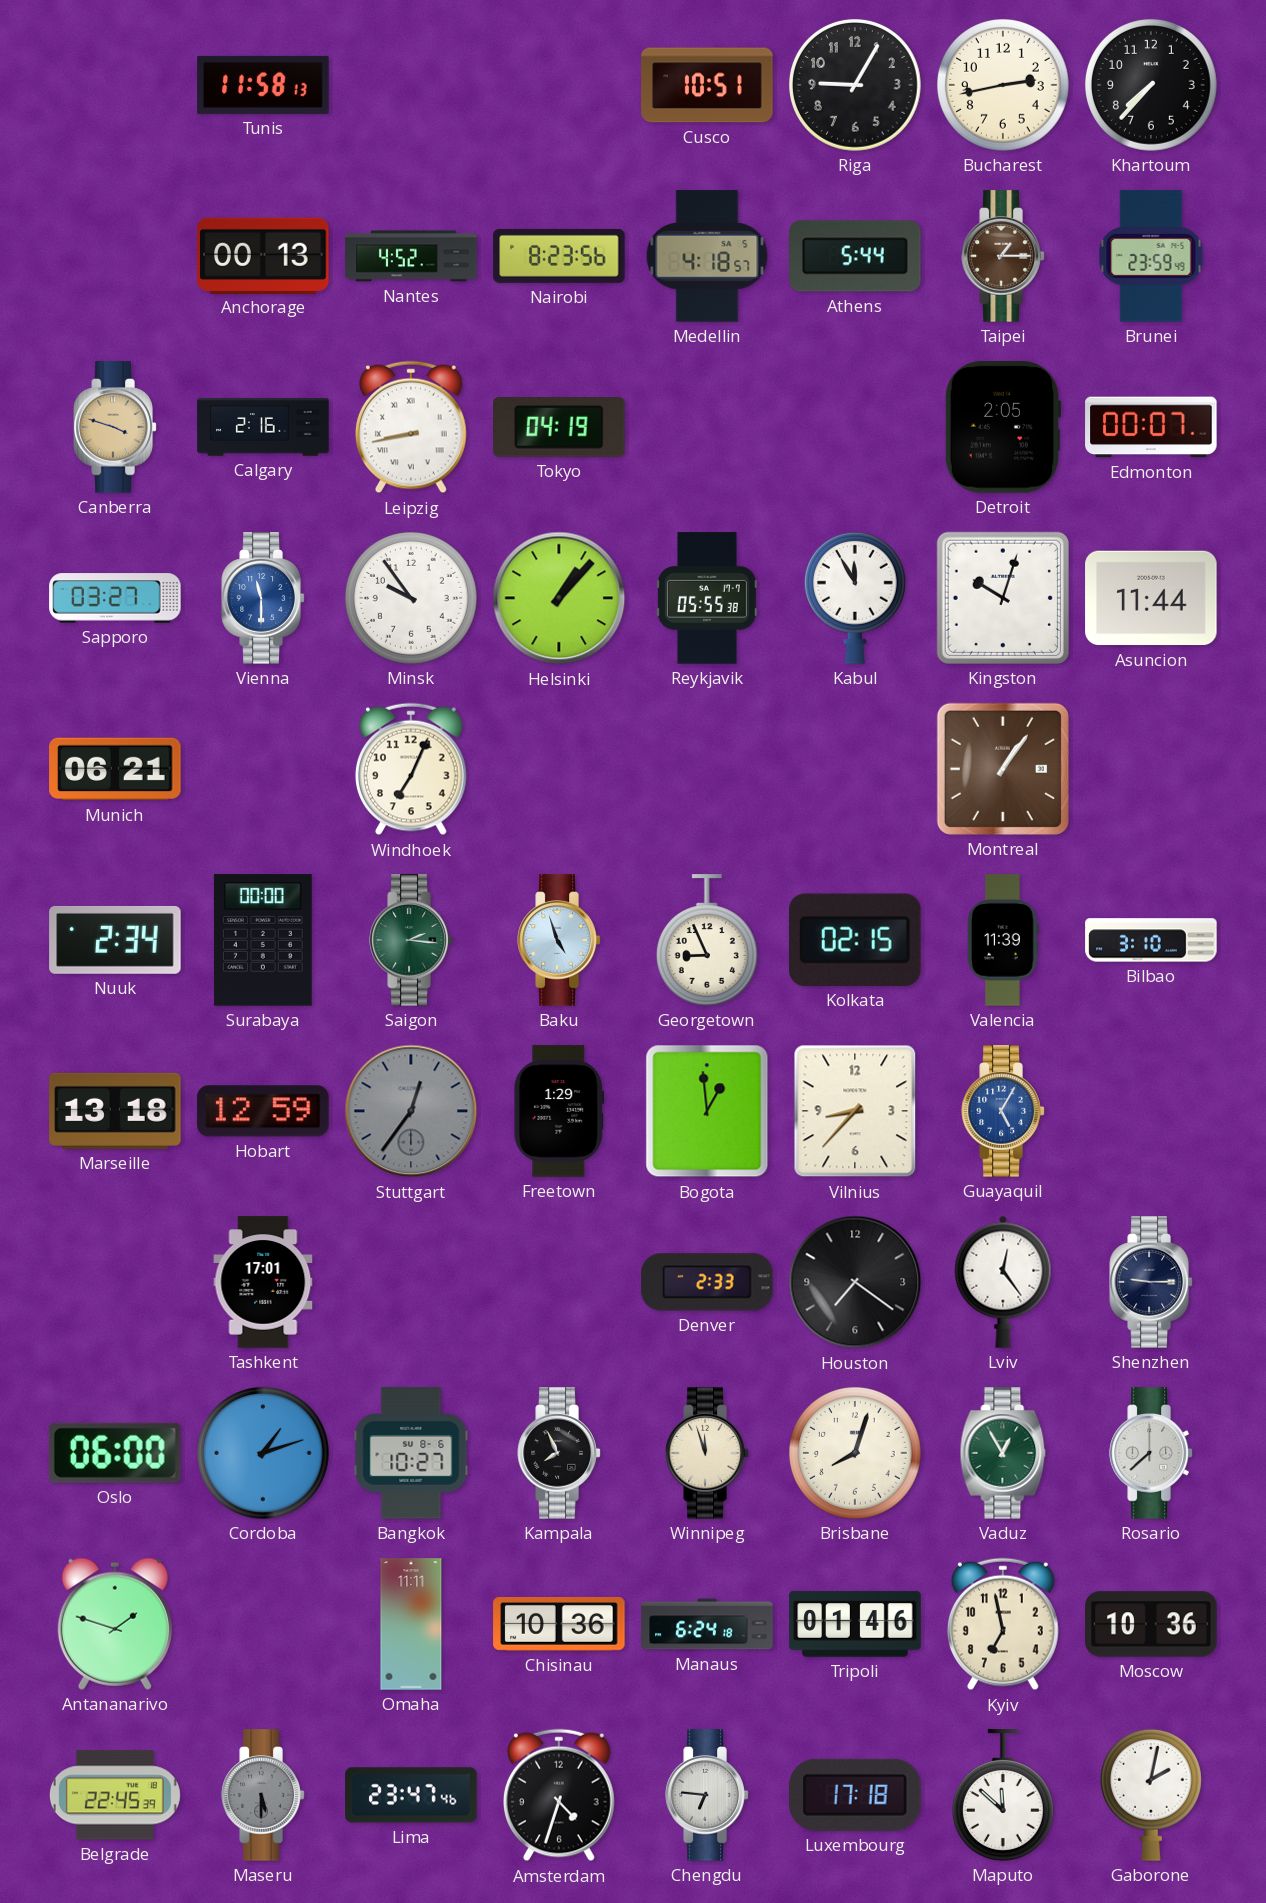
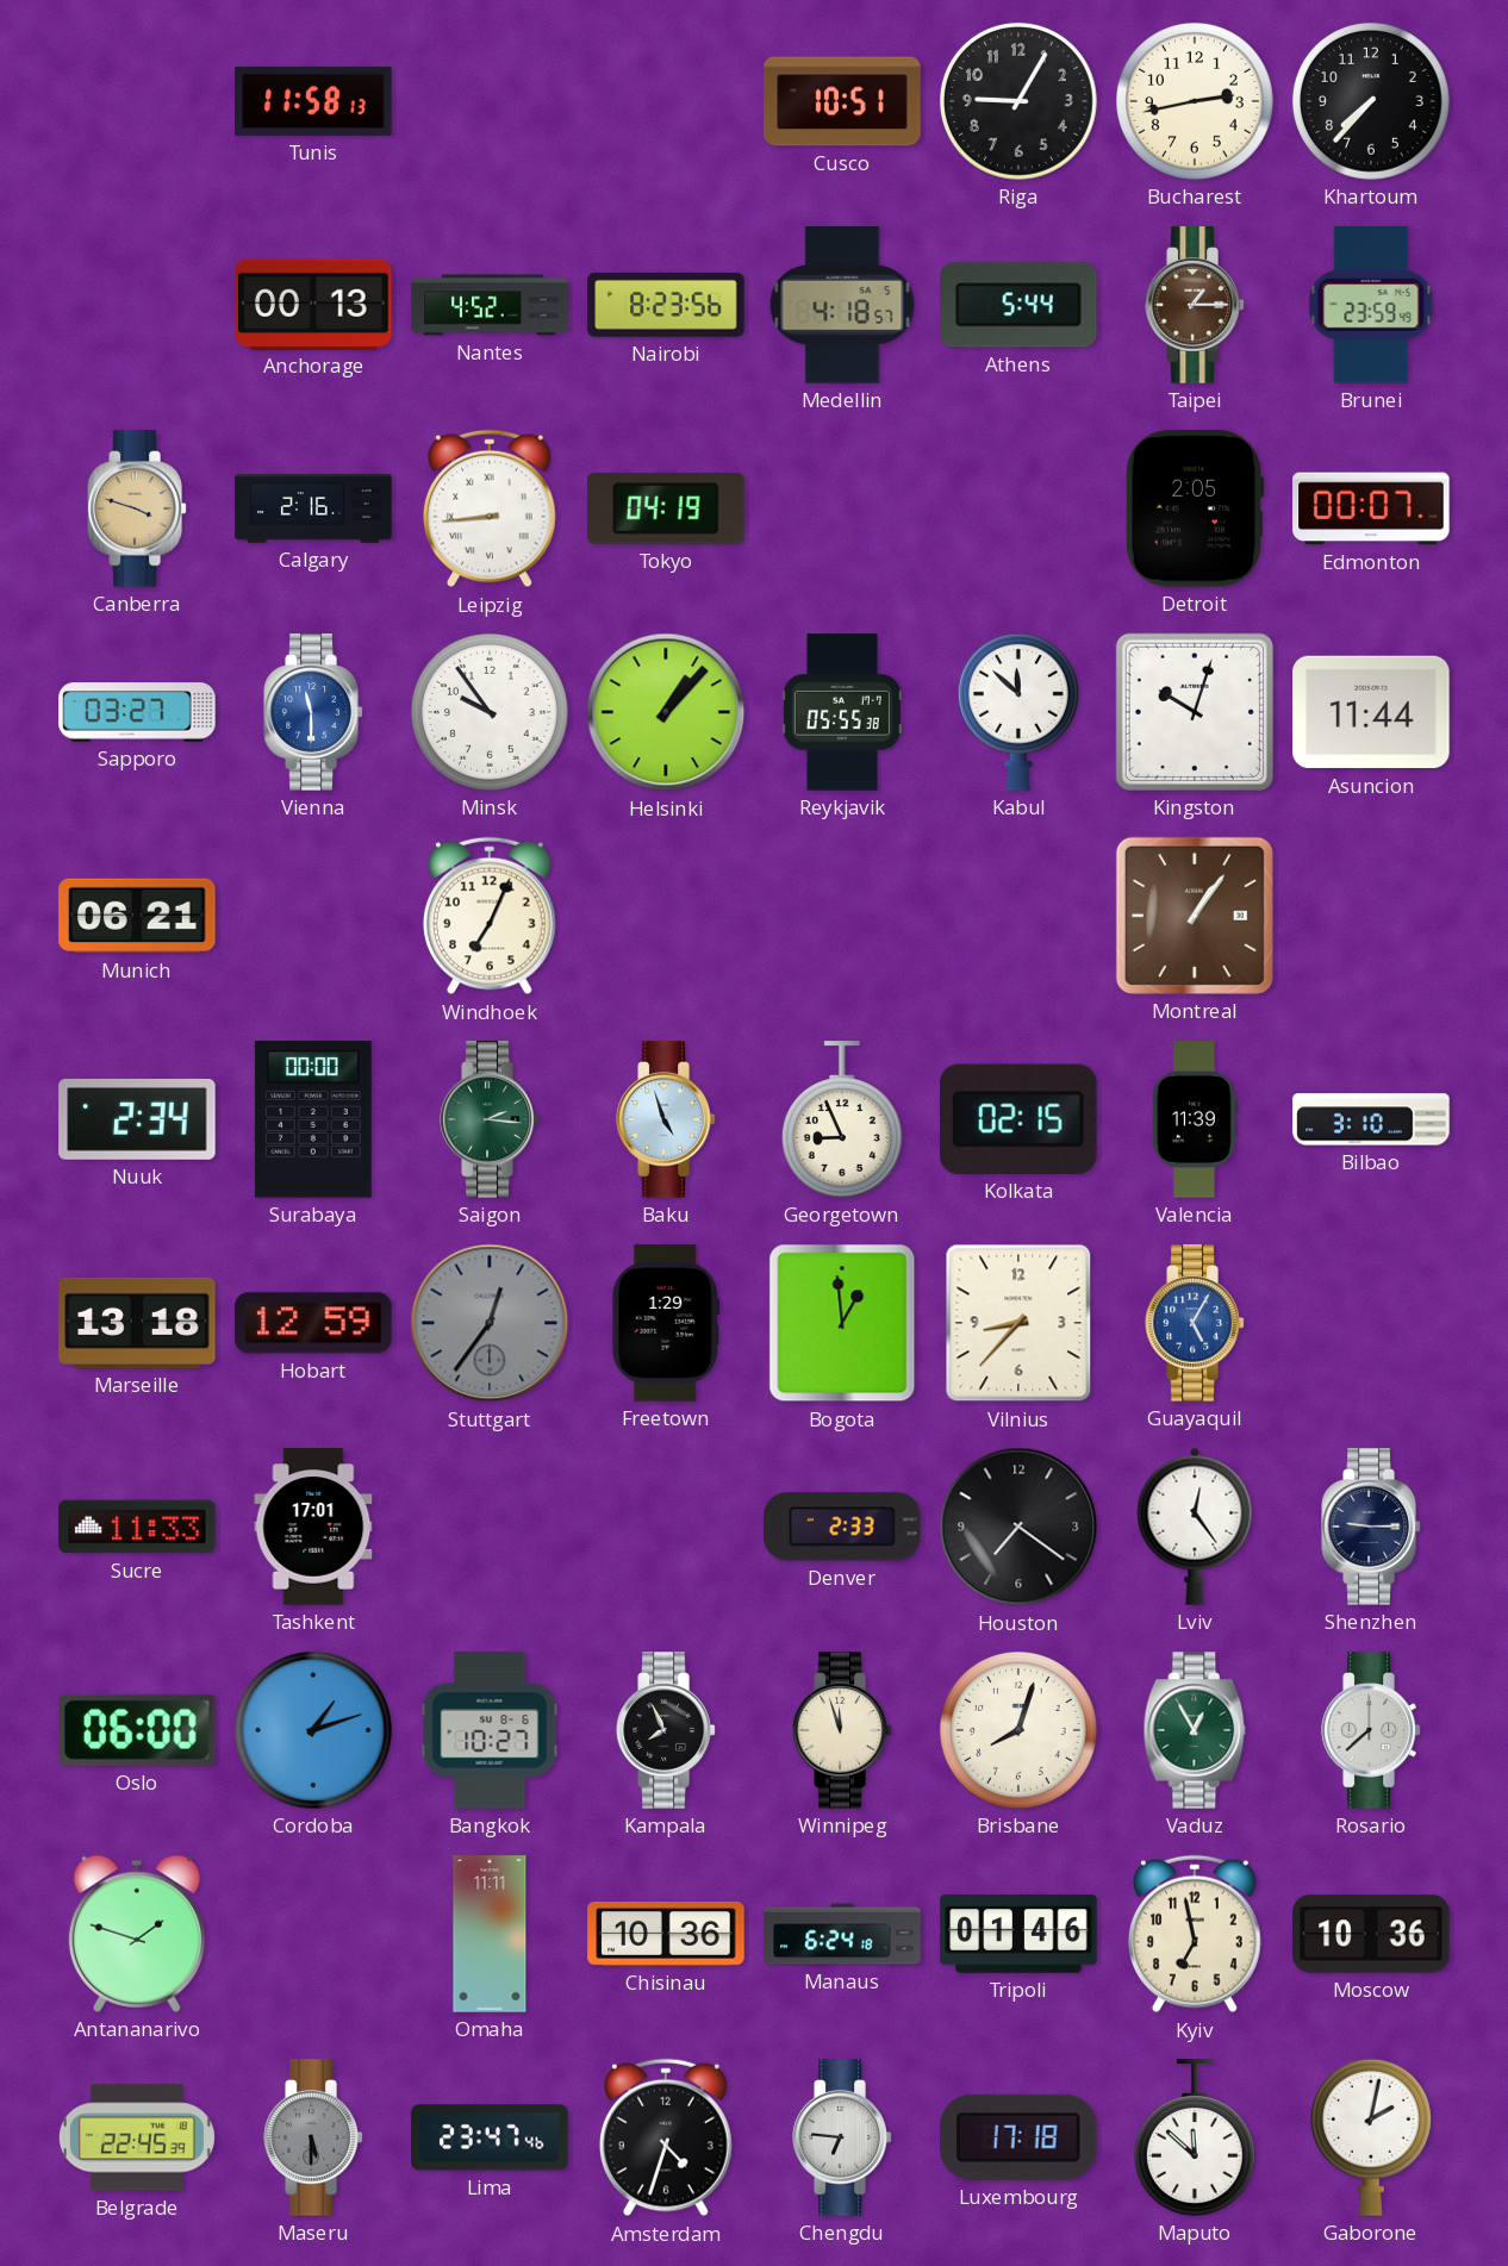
Leipzig: 8:43 -> 8:44 (490, 508)
Kabul: 11:55 -> 11:52 (1018, 712)
Sucre: none -> 11:33 (137, 1527)
